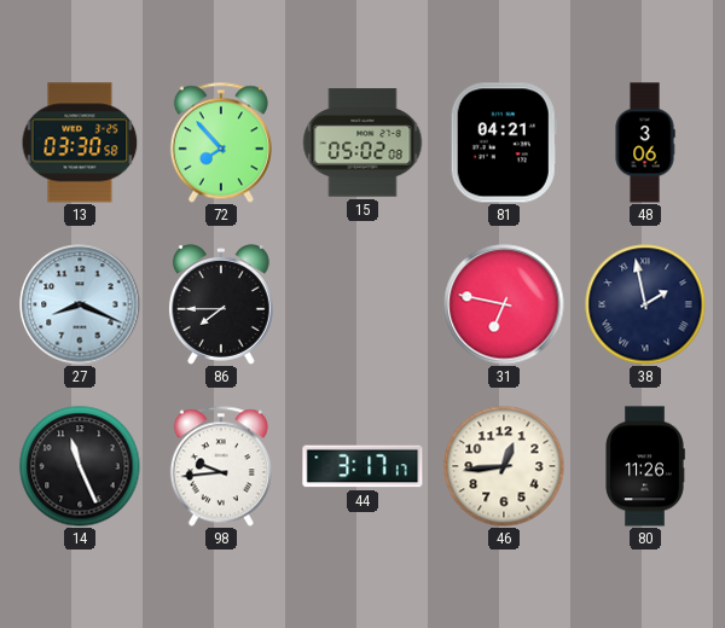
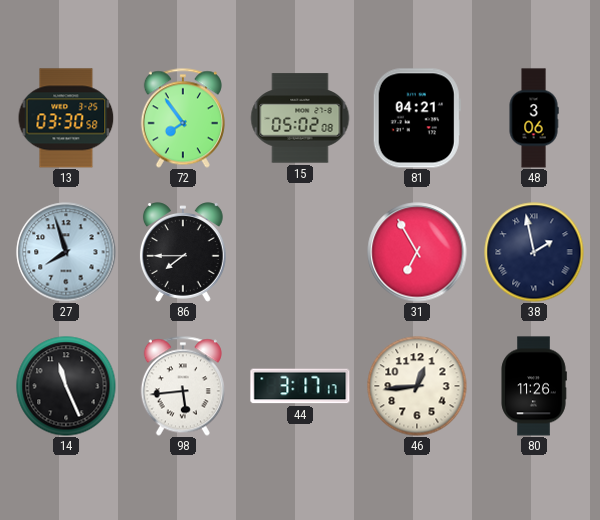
72: 7:53 -> 7:54 (183, 118)
27: 8:19 -> 7:57 (66, 252)
31: 6:47 -> 6:55 (417, 252)
98: 9:44 -> 5:44 (183, 386)
